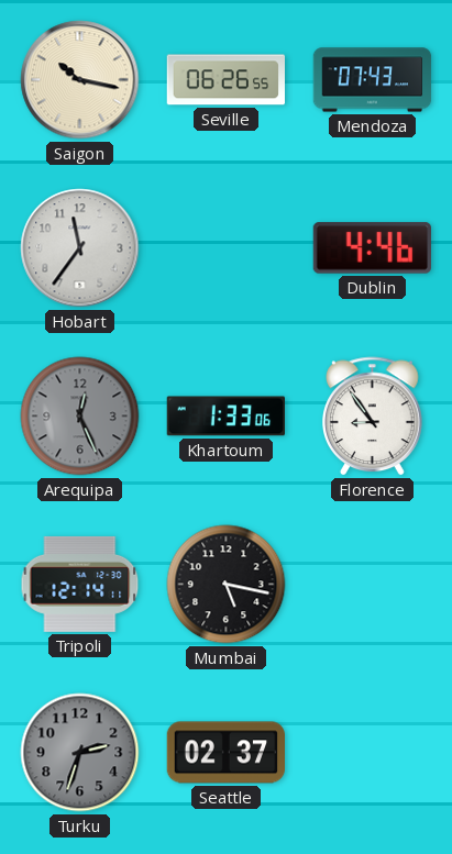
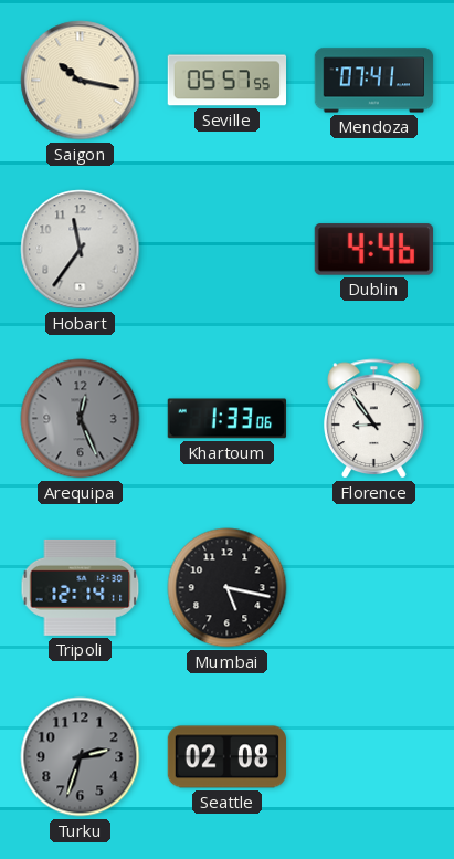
Seville: 06:26 -> 05:57 (226, 81)
Mendoza: 07:43 -> 07:41 (374, 81)
Seattle: 02:37 -> 02:08 (226, 757)
